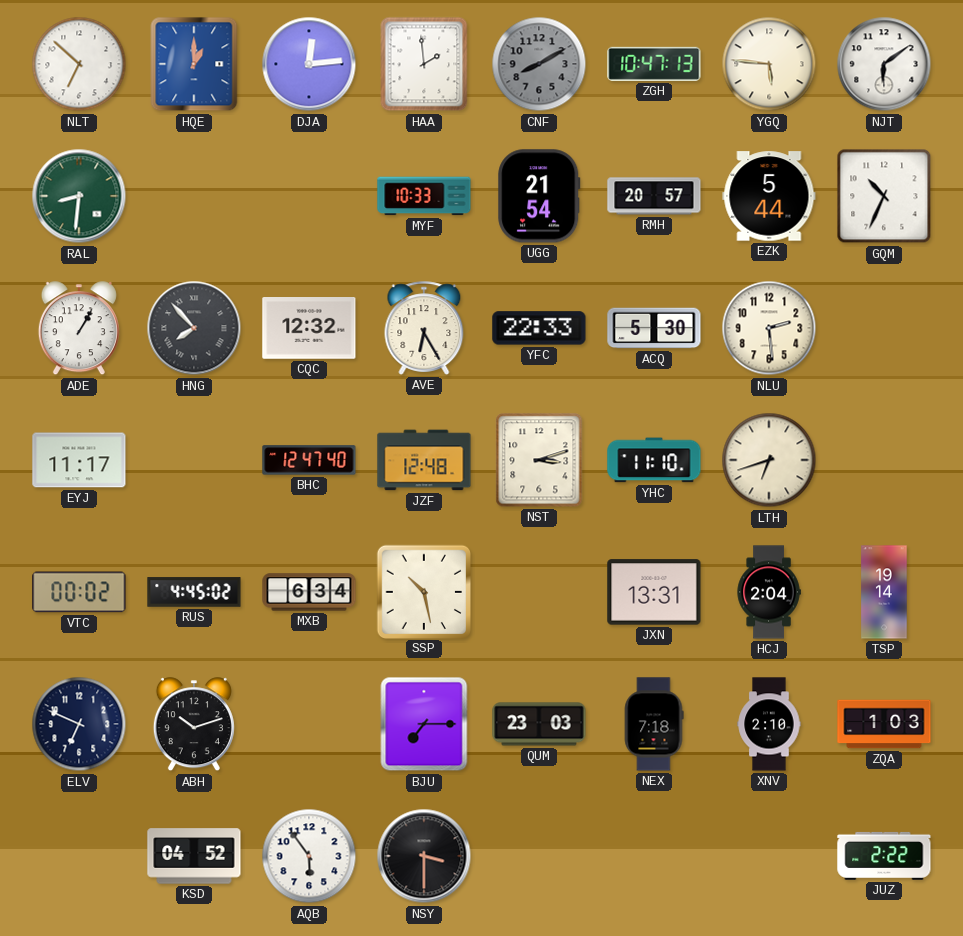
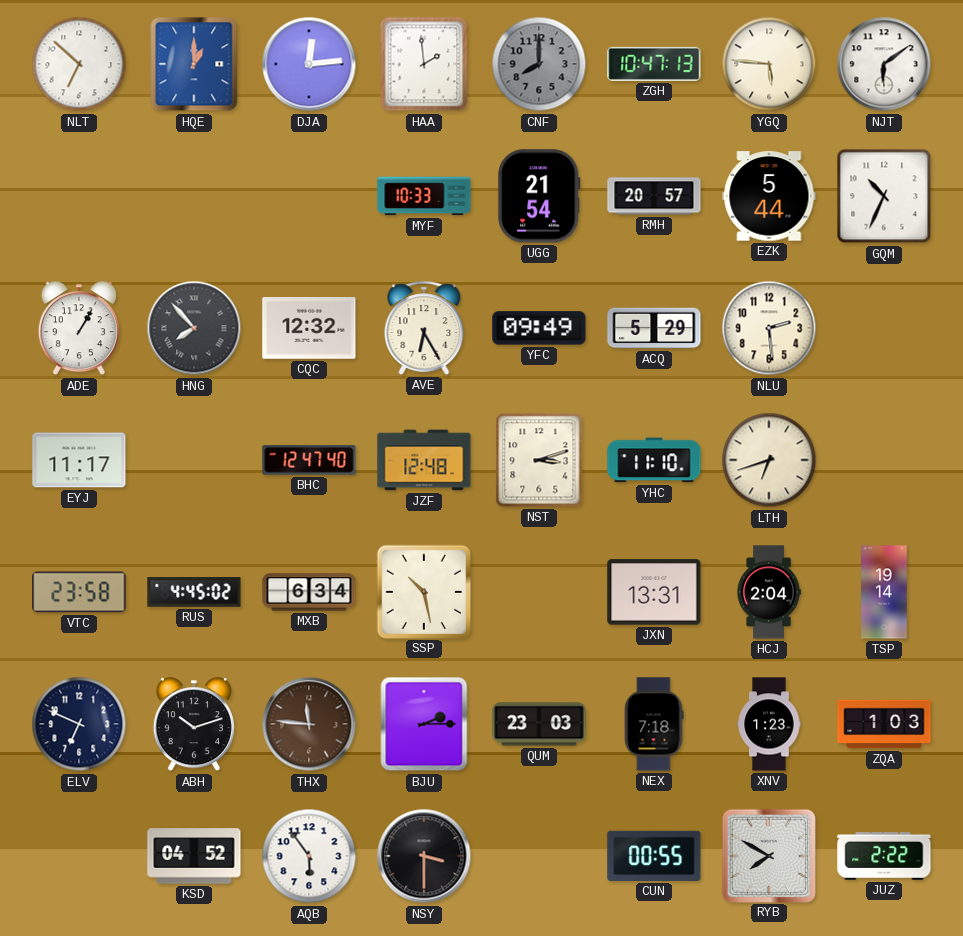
CNF: 8:10 -> 8:00 (539, 64)
RAL: 8:31 -> none (79, 196)
YFC: 22:33 -> 09:49 (539, 328)
ACQ: 5:30 -> 5:29 (654, 328)
VTC: 00:02 -> 23:58 (79, 592)
THX: none -> 11:46 (309, 724)
BJU: 7:15 -> 2:15 (424, 724)
XNV: 2:10 -> 1:23 (769, 724)
CUN: none -> 00:55 (654, 856)
RYB: none -> 7:50 (768, 855)
